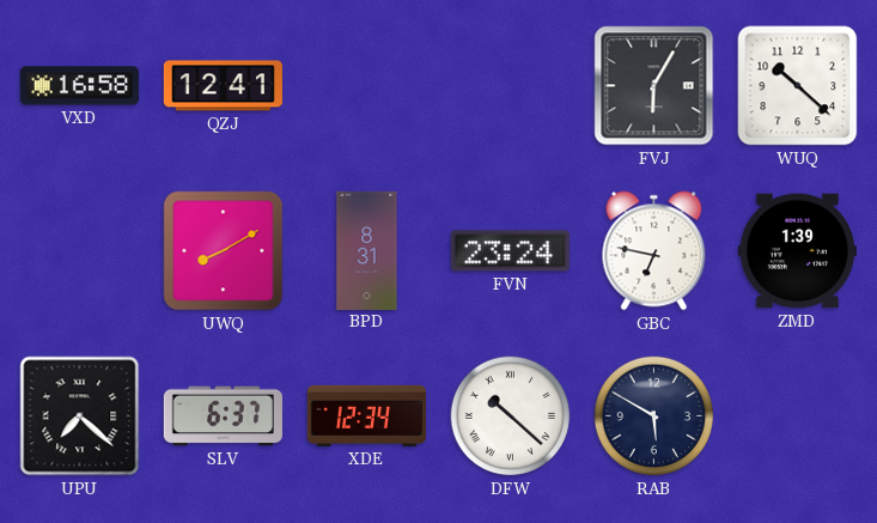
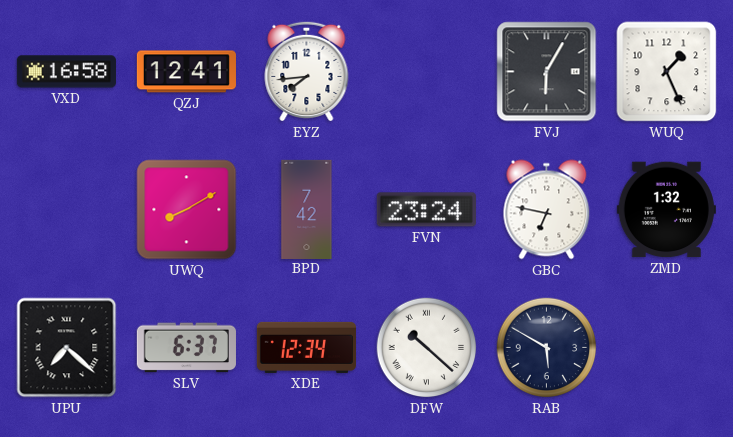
EYZ: none -> 7:44 (307, 71)
WUQ: 10:22 -> 1:26 (667, 72)
BPD: 8:31 -> 7:42 (307, 209)
ZMD: 1:39 -> 1:32 (666, 210)
